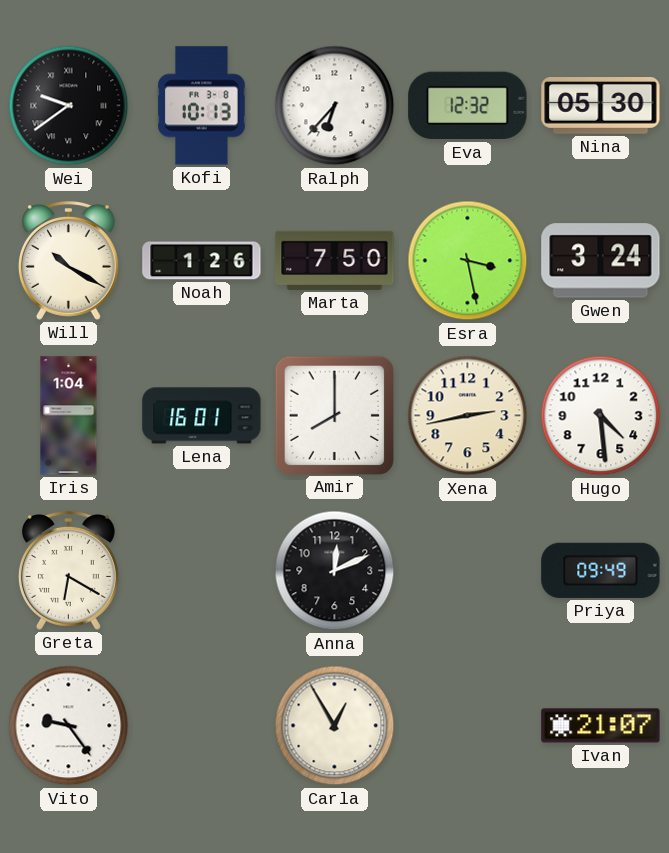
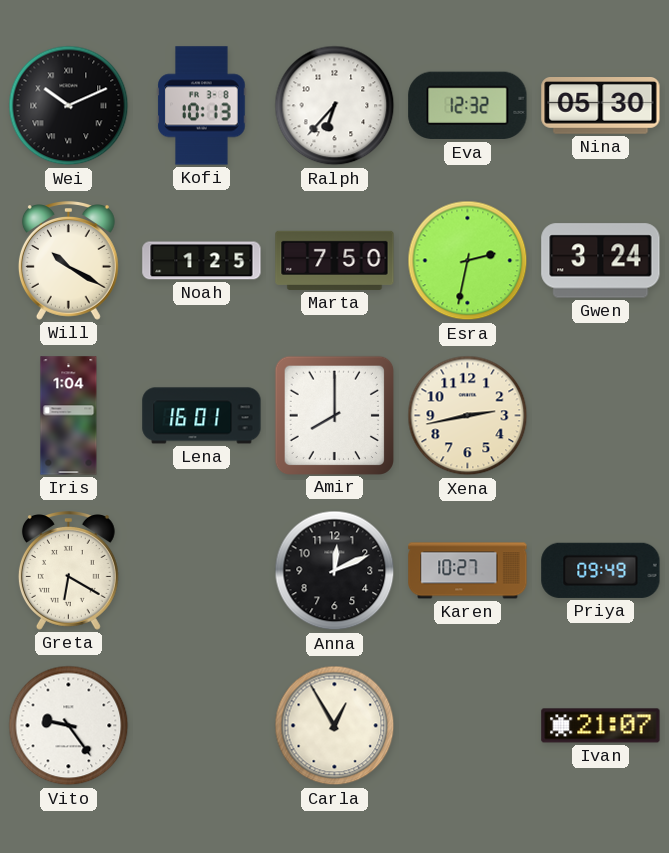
Wei: 9:39 -> 10:11 (69, 106)
Noah: 1:26 -> 1:25 (202, 261)
Esra: 3:28 -> 2:32 (468, 261)
Hugo: 4:29 -> none (601, 416)
Karen: none -> 10:27 (468, 571)
